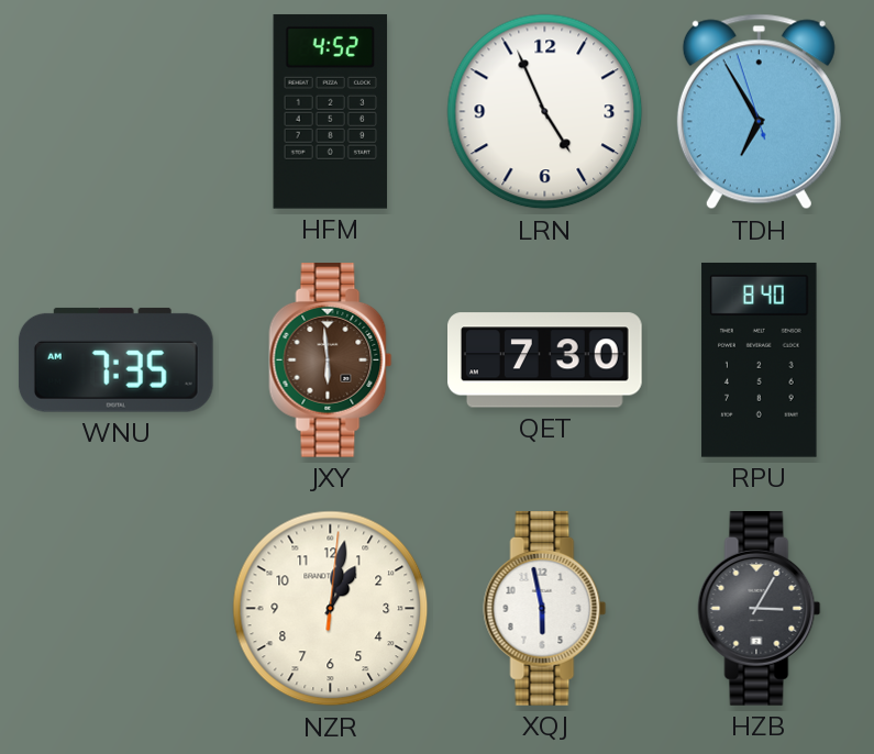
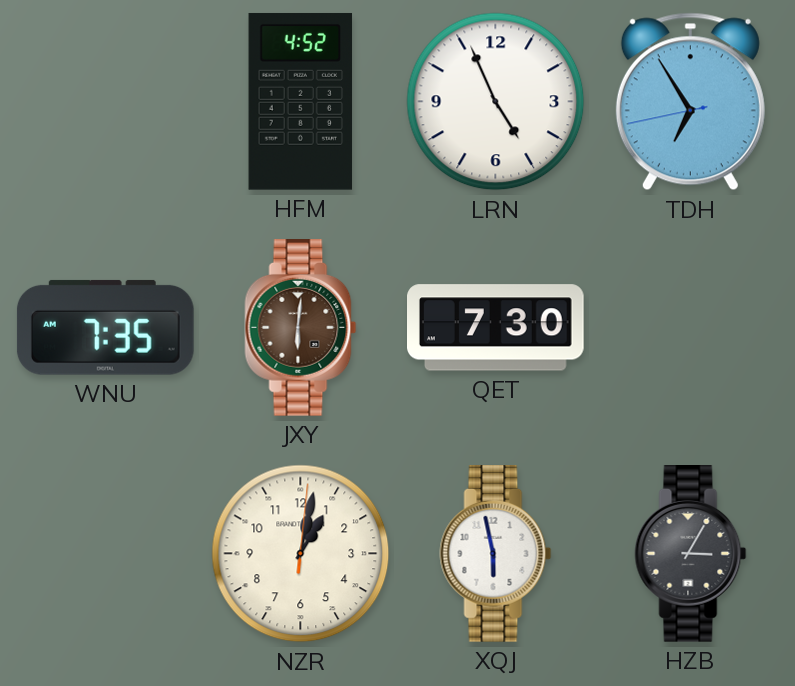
TDH: 6:54:57 -> 6:54:43 (690, 102)
JXY: 5:59 -> 6:01 (301, 328)
RPU: 8:40 -> none (760, 359)
